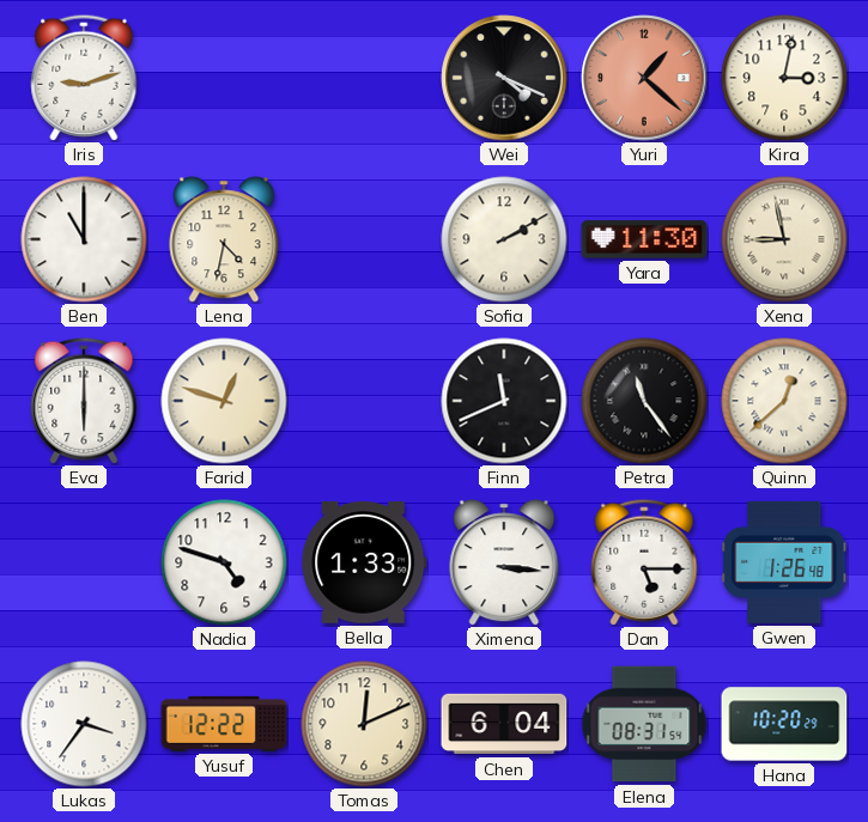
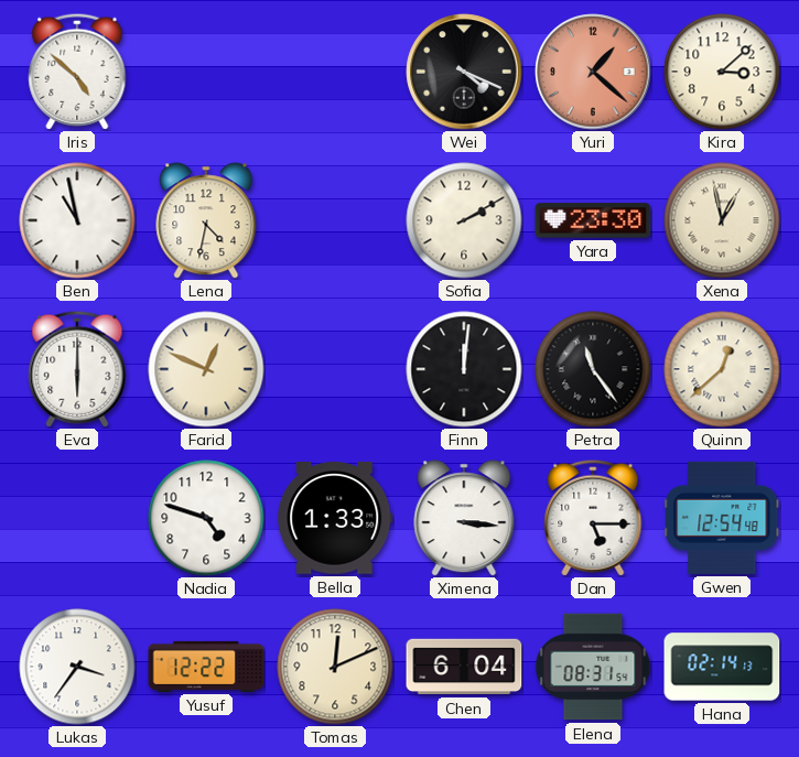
Iris: 9:12 -> 4:52 (77, 72)
Kira: 3:02 -> 3:08 (722, 72)
Ben: 11:00 -> 10:58 (77, 220)
Yara: 11:30 -> 23:30 (593, 220)
Xena: 8:58 -> 12:58 (722, 220)
Farid: 12:48 -> 12:49 (206, 369)
Finn: 11:41 -> 12:01 (464, 369)
Gwen: 1:26 -> 12:54 (722, 518)
Hana: 10:20 -> 02:14 (722, 667)
